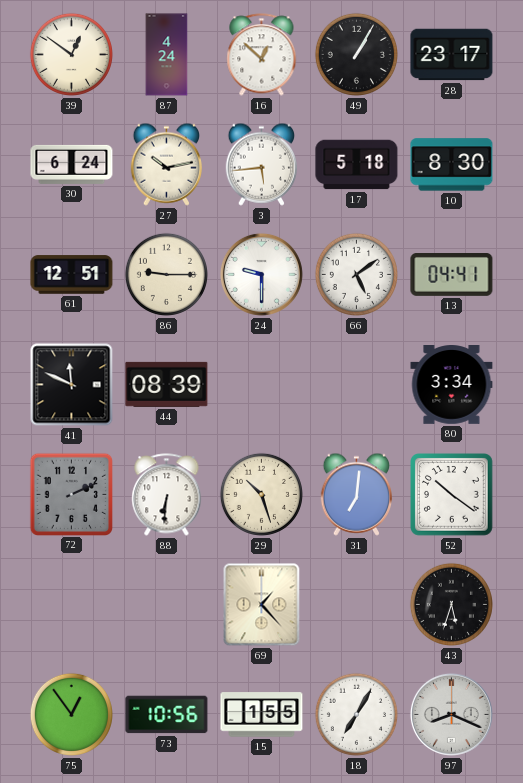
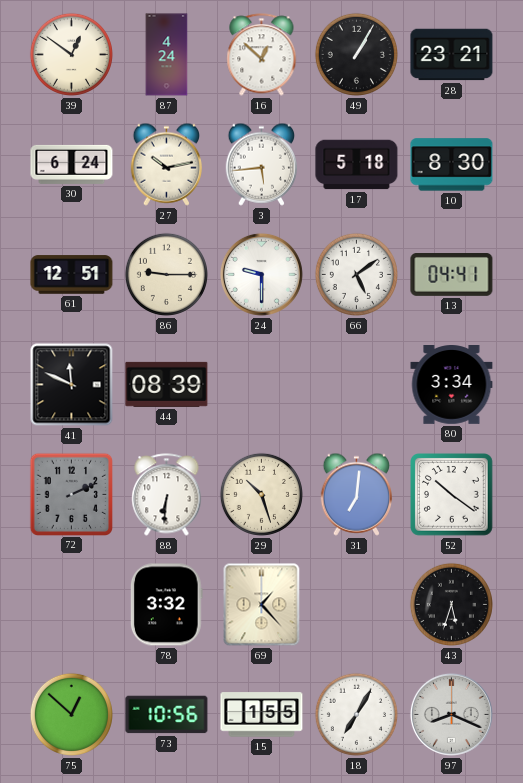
28: 23:17 -> 23:21 (452, 55)
78: none -> 3:32 (166, 605)
75: 12:54 -> 12:52 (71, 714)
